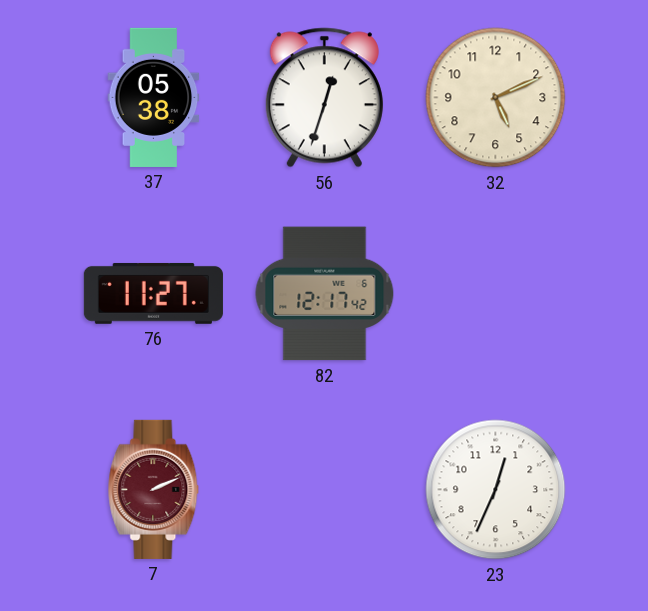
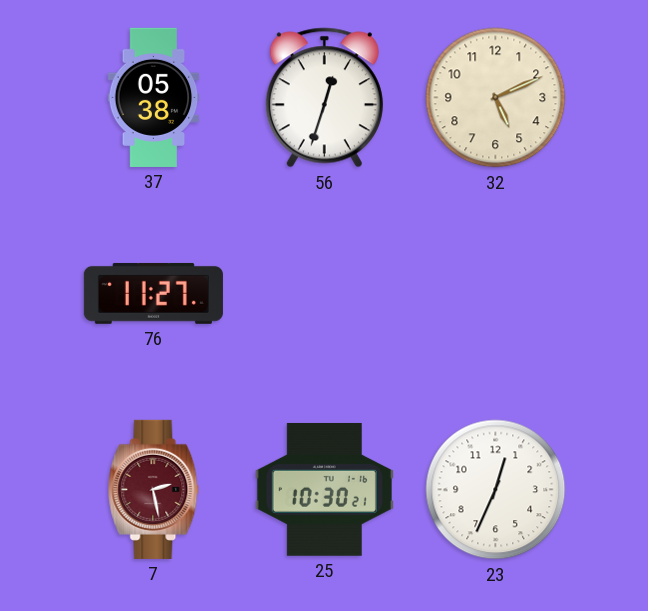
82: 12:17 -> none (325, 294)
7: 2:11 -> 2:28 (154, 489)
25: none -> 10:30 (324, 489)
